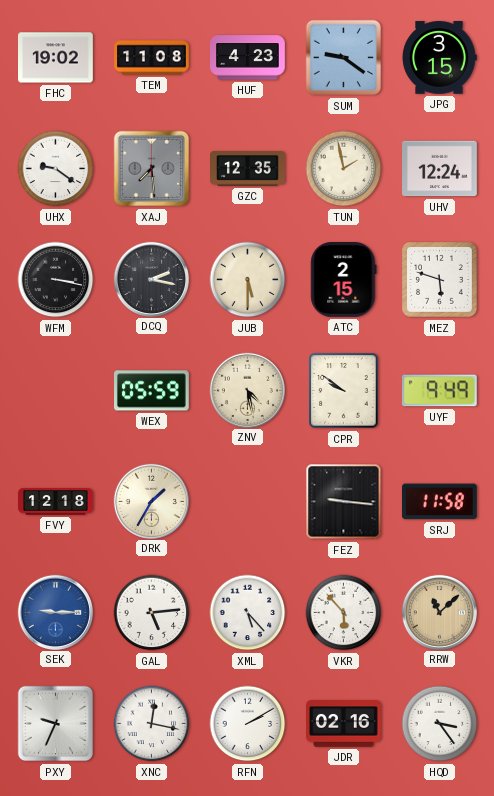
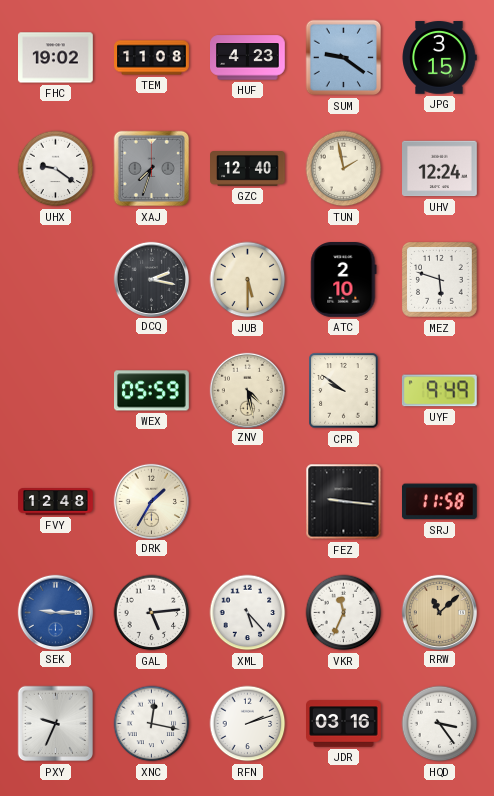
XAJ: 7:29 -> 7:33 (152, 169)
GZC: 12:35 -> 12:40 (248, 169)
WFM: 3:17 -> none (56, 280)
ATC: 2:15 -> 2:10 (344, 280)
FVY: 12:18 -> 12:48 (56, 502)
VKR: 5:53 -> 11:34 (344, 613)
RFN: 2:10 -> 2:12 (248, 724)
JDR: 02:16 -> 03:16 (344, 724)
